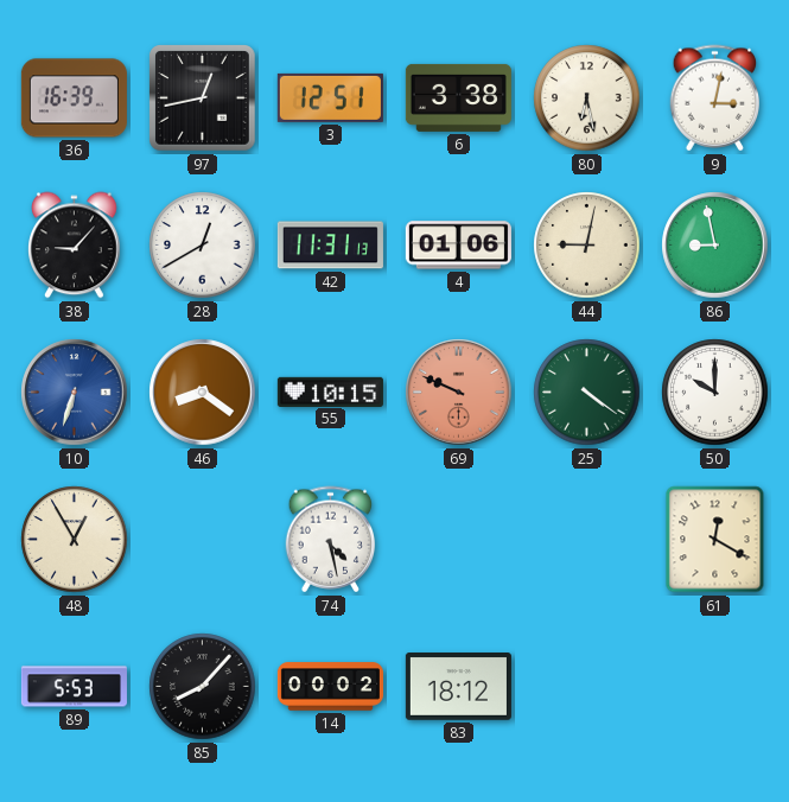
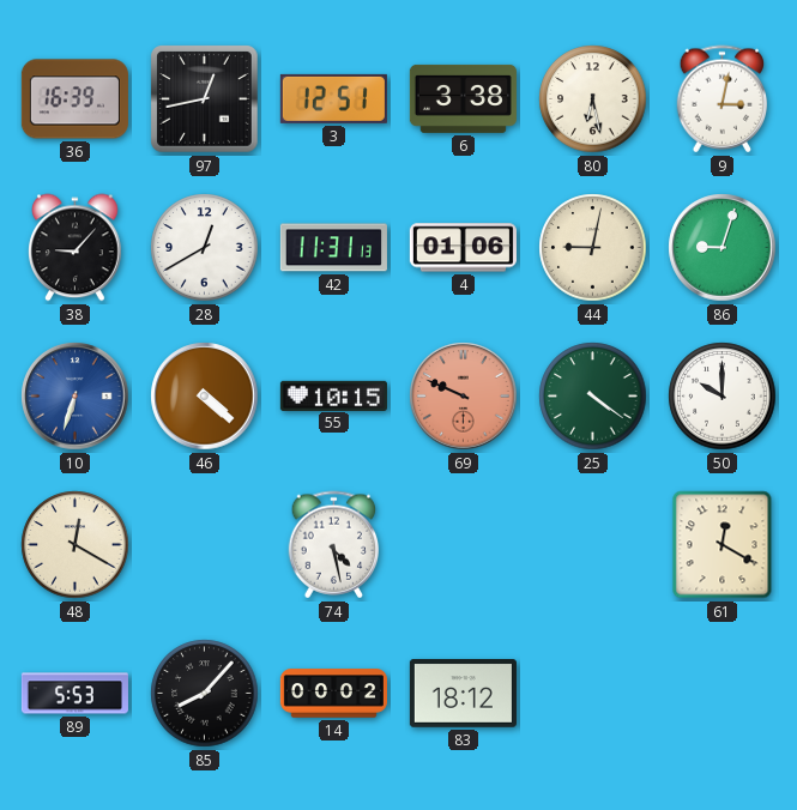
86: 8:58 -> 9:03 (723, 248)
46: 8:21 -> 4:22 (205, 397)
48: 12:55 -> 12:20 (76, 545)
